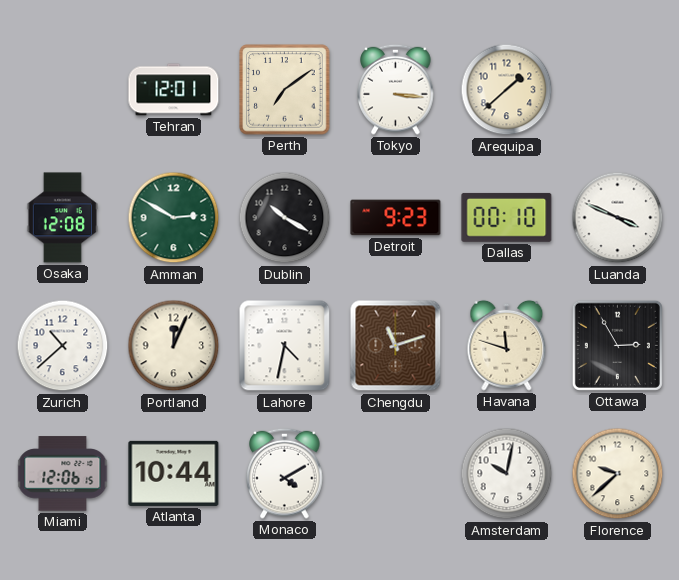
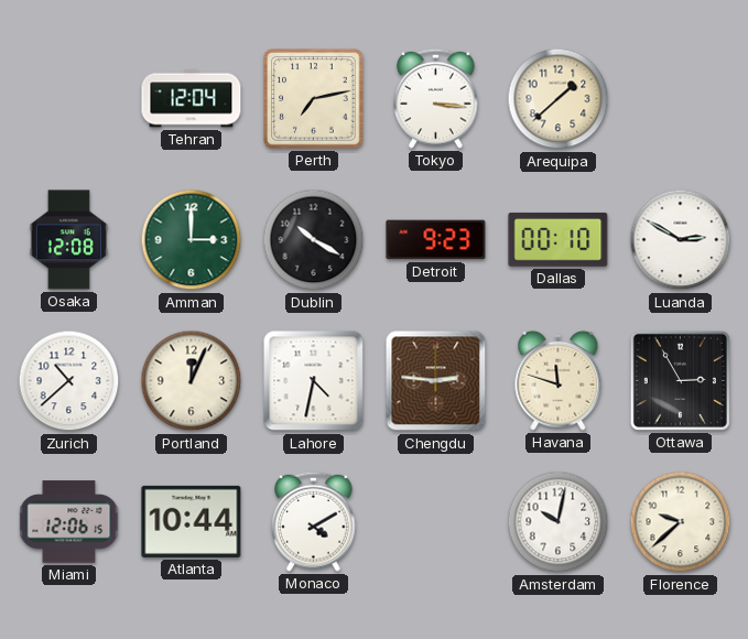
Tehran: 12:01 -> 12:04 (192, 99)
Perth: 7:09 -> 7:13 (314, 99)
Amman: 2:50 -> 3:00 (192, 240)
Luanda: 3:49 -> 2:50 (681, 240)
Chengdu: 11:12 -> 2:46 (436, 381)
